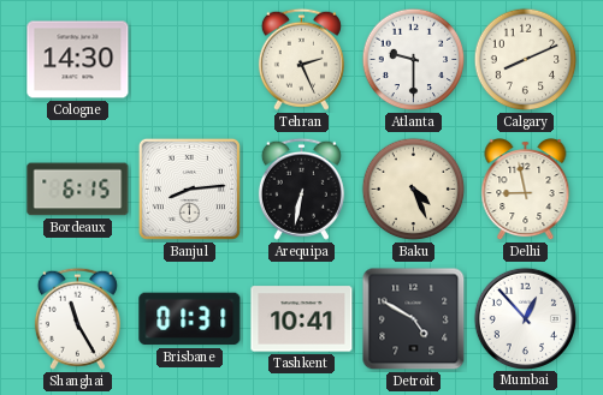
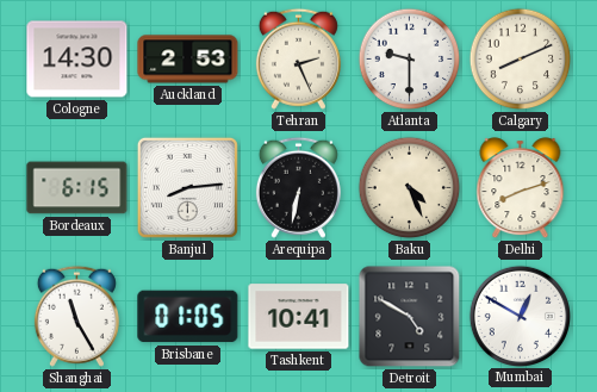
Auckland: none -> 2:53 (188, 60)
Delhi: 8:58 -> 8:12 (521, 188)
Brisbane: 01:31 -> 01:05 (188, 317)
Mumbai: 12:53 -> 12:50 (520, 316)
